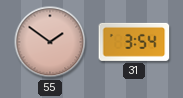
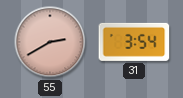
55: 1:51 -> 2:40 (50, 42)
